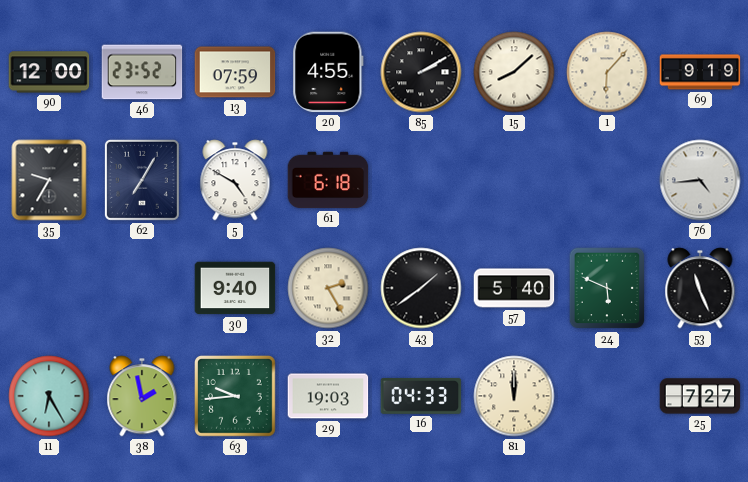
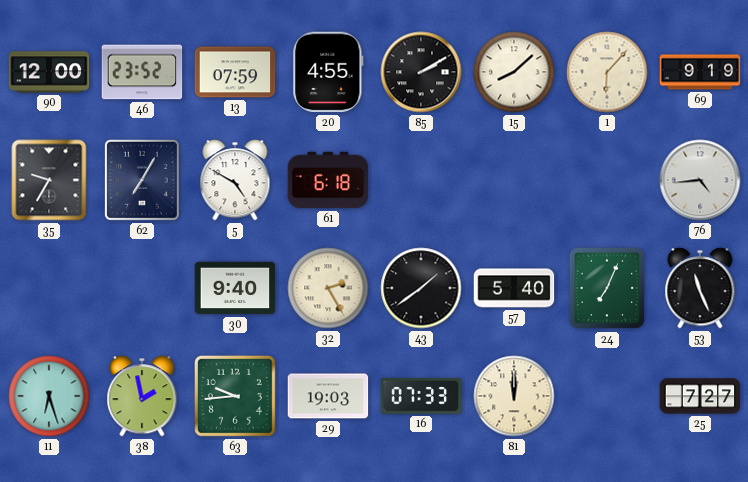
24: 5:49 -> 7:04 (607, 288)
11: 6:25 -> 6:27 (49, 396)
16: 04:33 -> 07:33 (421, 396)
